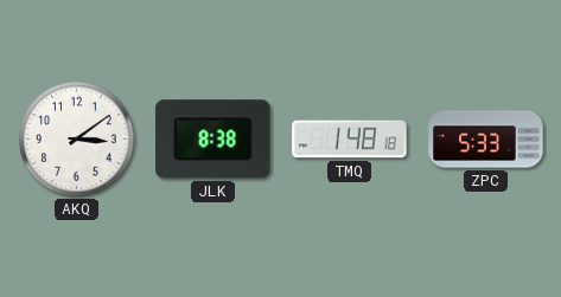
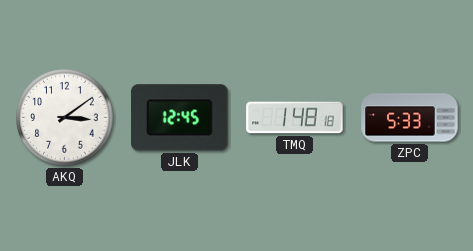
JLK: 8:38 -> 12:45 (180, 118)
